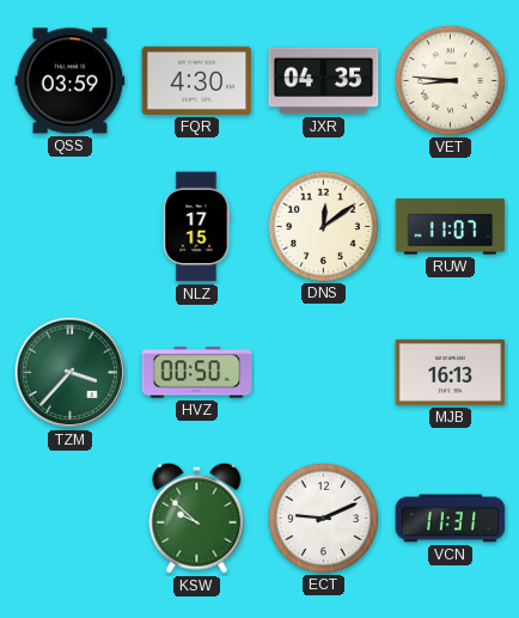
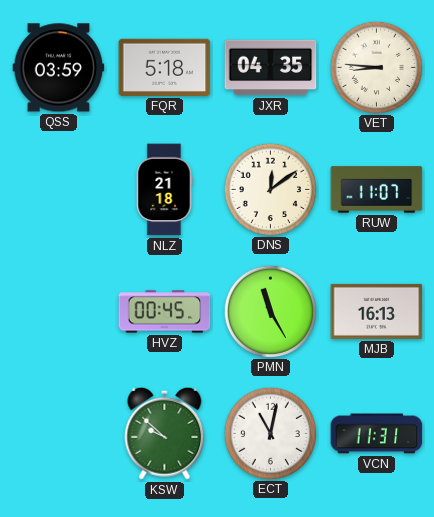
FQR: 4:30 -> 5:18 (165, 67)
NLZ: 17:15 -> 21:18 (164, 190)
TZM: 3:37 -> none (71, 373)
HVZ: 00:50 -> 00:45 (165, 312)
PMN: none -> 11:25 (270, 311)
ECT: 9:11 -> 11:02 (270, 433)
